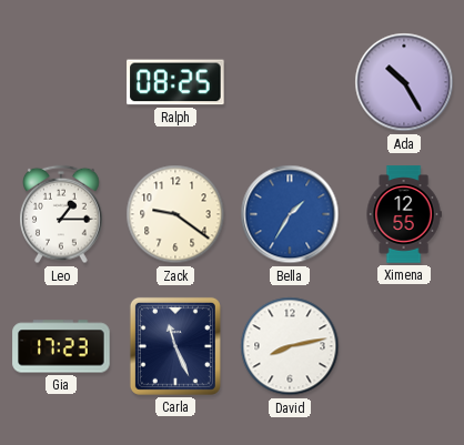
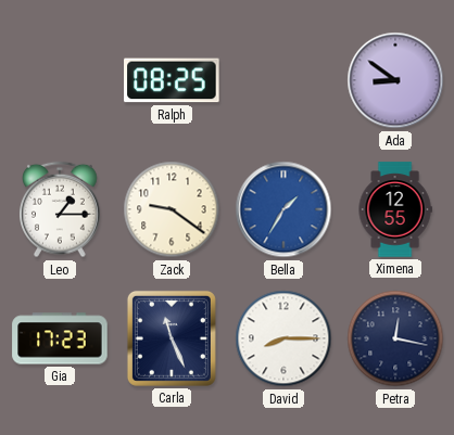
Ada: 10:25 -> 8:51 (395, 80)
David: 8:13 -> 8:15 (283, 338)
Petra: none -> 12:17 (395, 338)
